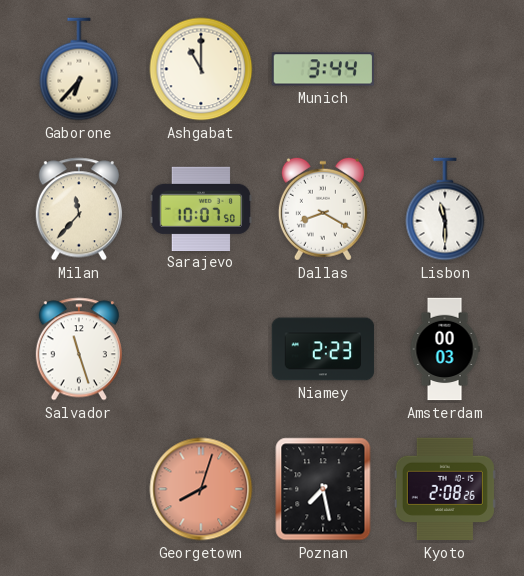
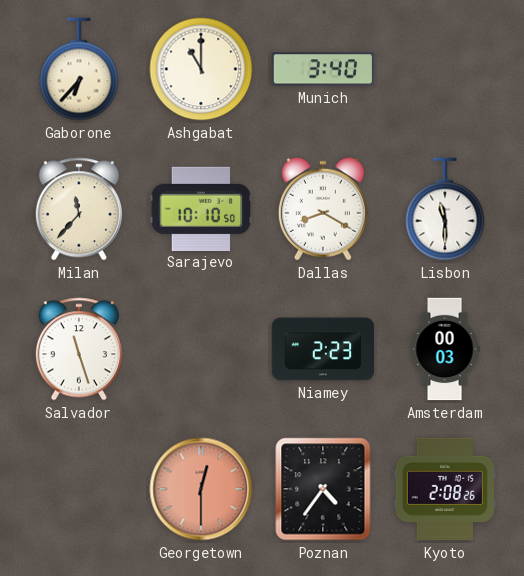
Munich: 3:44 -> 3:40 (322, 69)
Sarajevo: 10:07 -> 10:10 (201, 208)
Georgetown: 8:03 -> 12:30 (201, 489)
Poznan: 7:28 -> 4:36 (323, 489)
